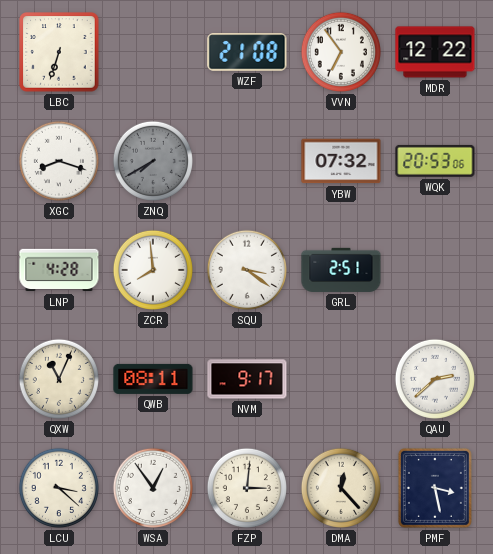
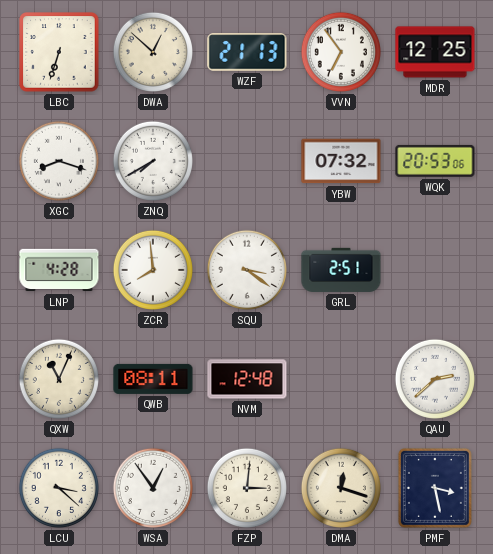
DWA: none -> 12:52 (153, 52)
WZF: 21:08 -> 21:13 (247, 52)
MDR: 12:22 -> 12:25 (435, 52)
ZNQ dial: grey -> white (153, 161)
NVM: 9:17 -> 12:48 (247, 379)
DMA: 12:23 -> 12:18 (341, 488)
